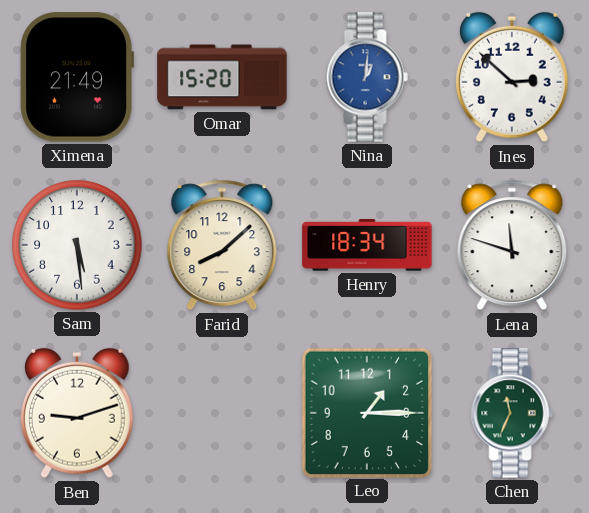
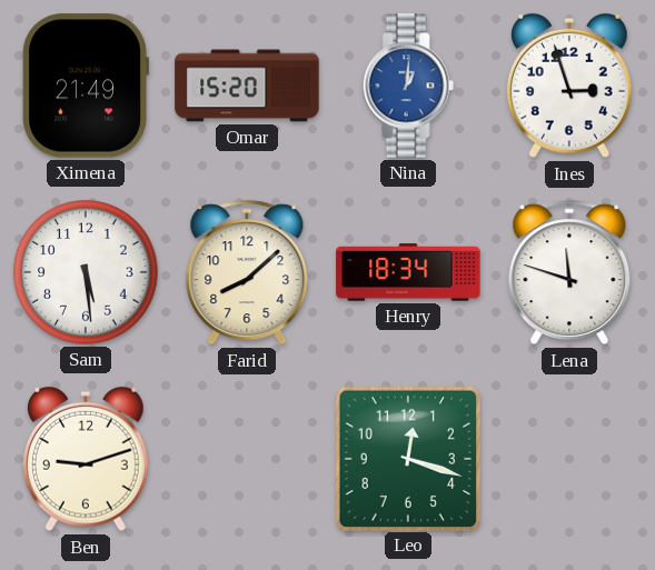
Ines: 2:52 -> 2:57 (570, 86)
Leo: 1:15 -> 12:18 (407, 458)
Chen: 11:34 -> none (512, 413)
